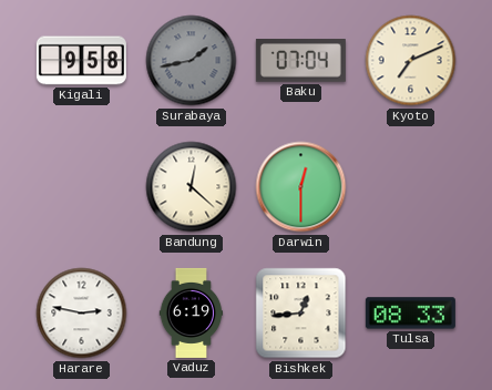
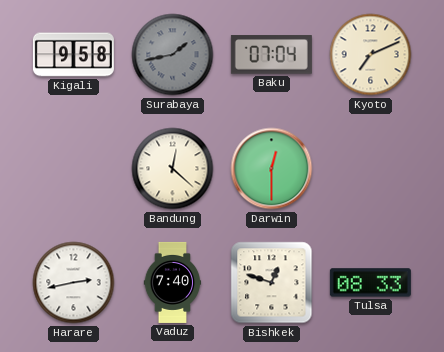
Harare: 2:47 -> 2:43 (74, 283)
Vaduz: 6:19 -> 7:40 (173, 282)
Bishkek: 12:44 -> 12:48 (272, 283)
